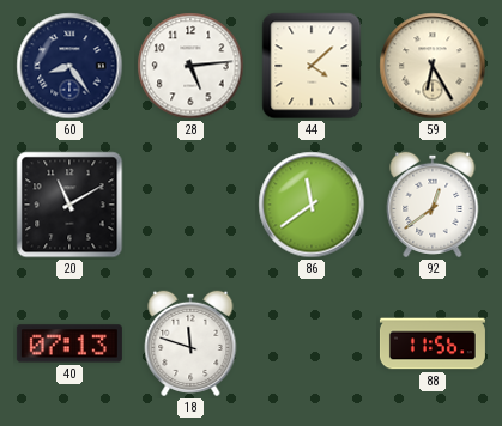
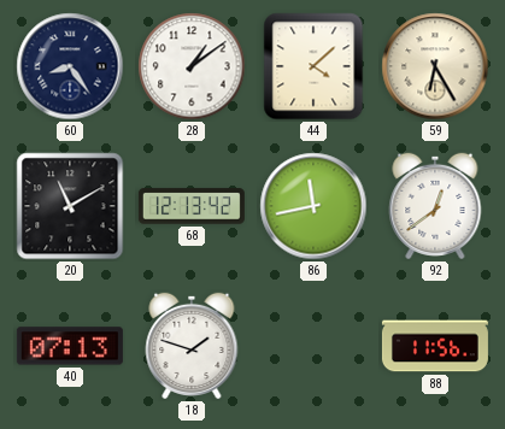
28: 5:14 -> 1:09 (192, 66)
68: none -> 12:13 (192, 206)
86: 11:39 -> 11:43 (313, 206)
18: 11:48 -> 1:48 (192, 346)
